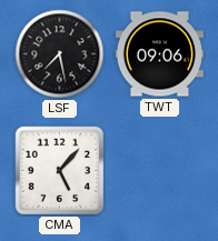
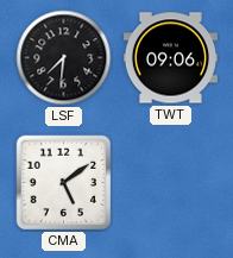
LSF: 7:28 -> 7:31 (64, 58)
CMA: 5:07 -> 5:09 (64, 183)
